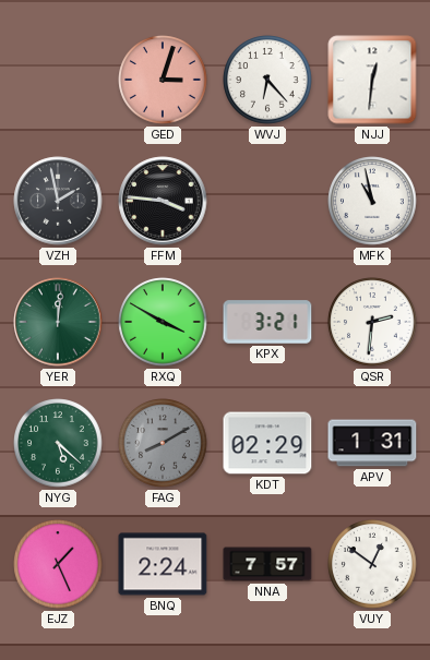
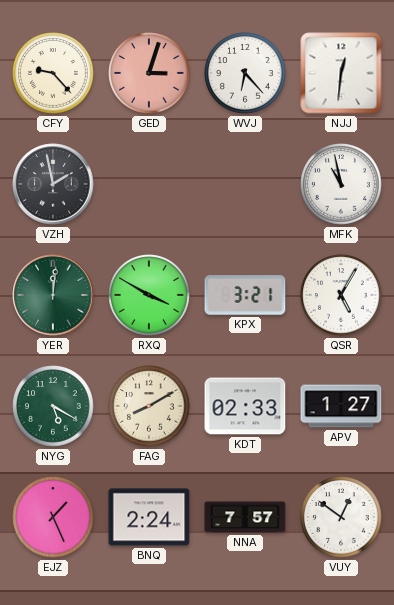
CFY: none -> 9:23 (53, 73)
FFM: 3:46 -> none (163, 201)
QSR: 2:31 -> 5:05 (341, 295)
NYG: 5:22 -> 5:20 (53, 406)
FAG dial: grey -> cream (149, 406)
KDT: 02:29 -> 02:33 (245, 406)
APV: 1:31 -> 1:27 (341, 406)
